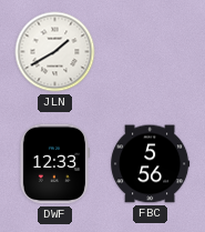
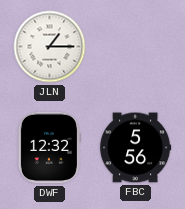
JLN: 1:40 -> 1:15 (50, 47)
DWF: 12:33 -> 12:32 (49, 148)
